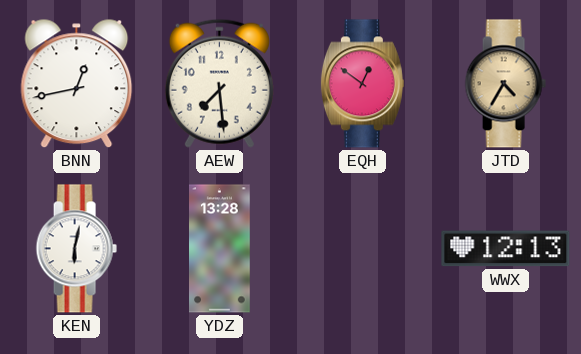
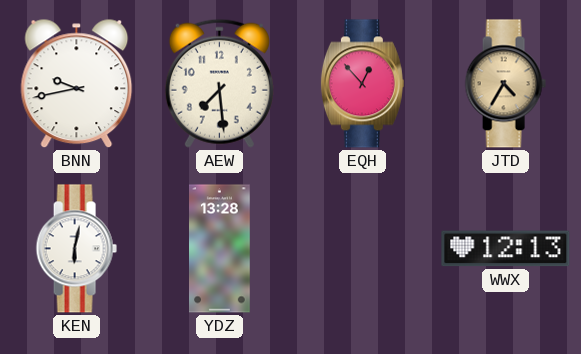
BNN: 12:43 -> 9:43 (77, 84)
EQH: 12:51 -> 12:53 (362, 84)
